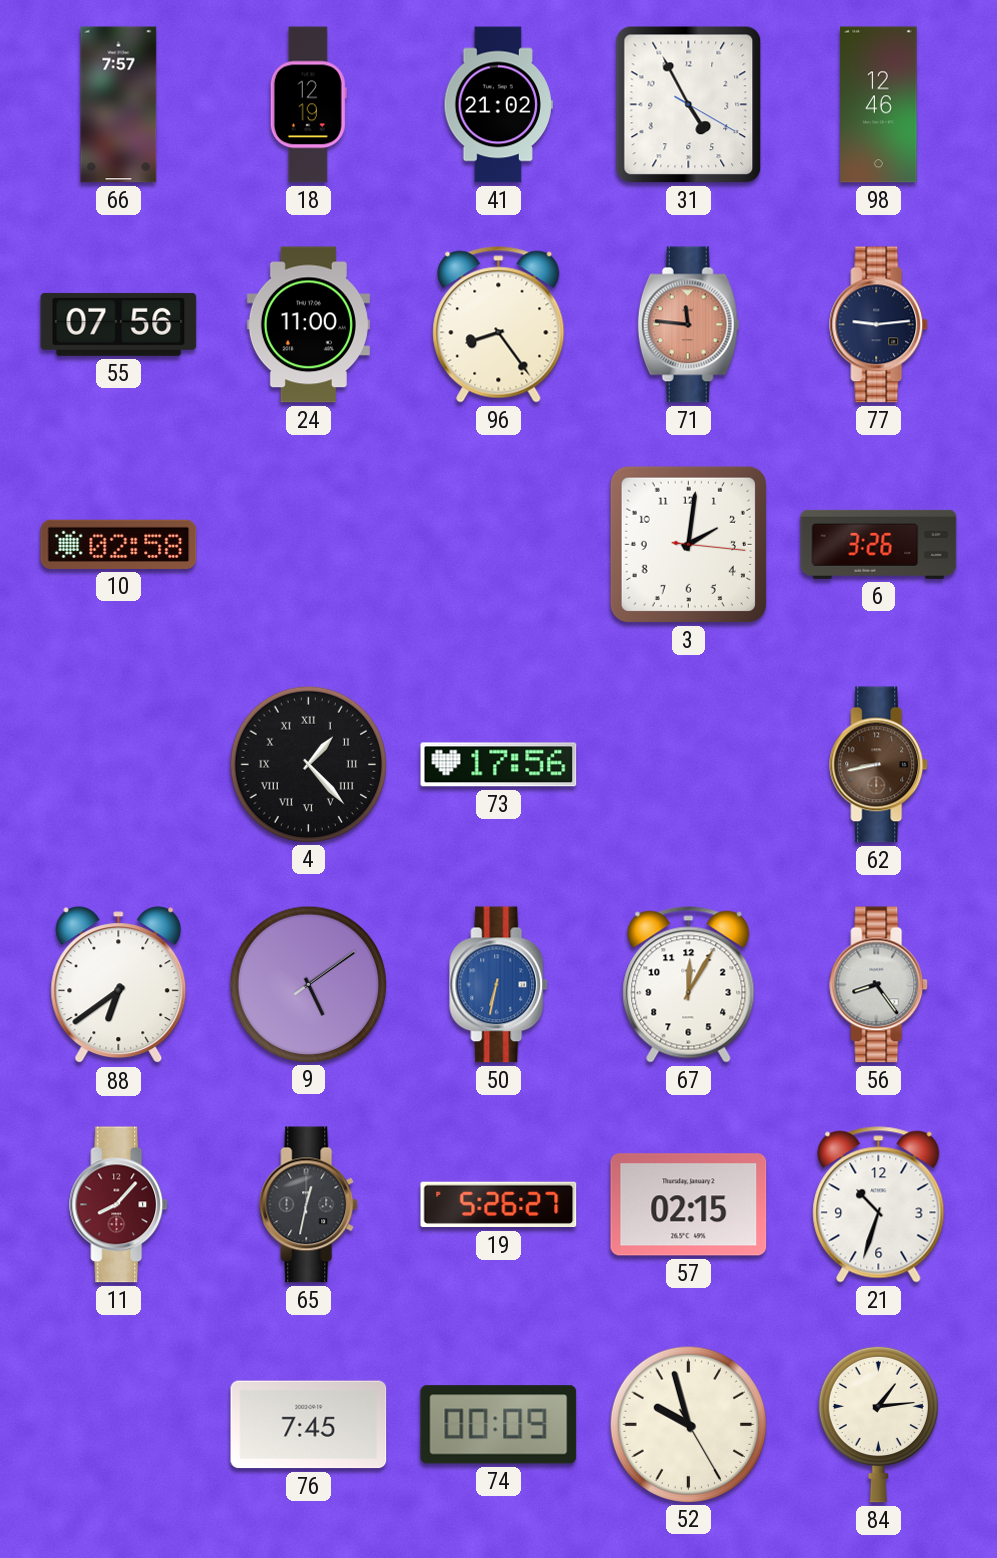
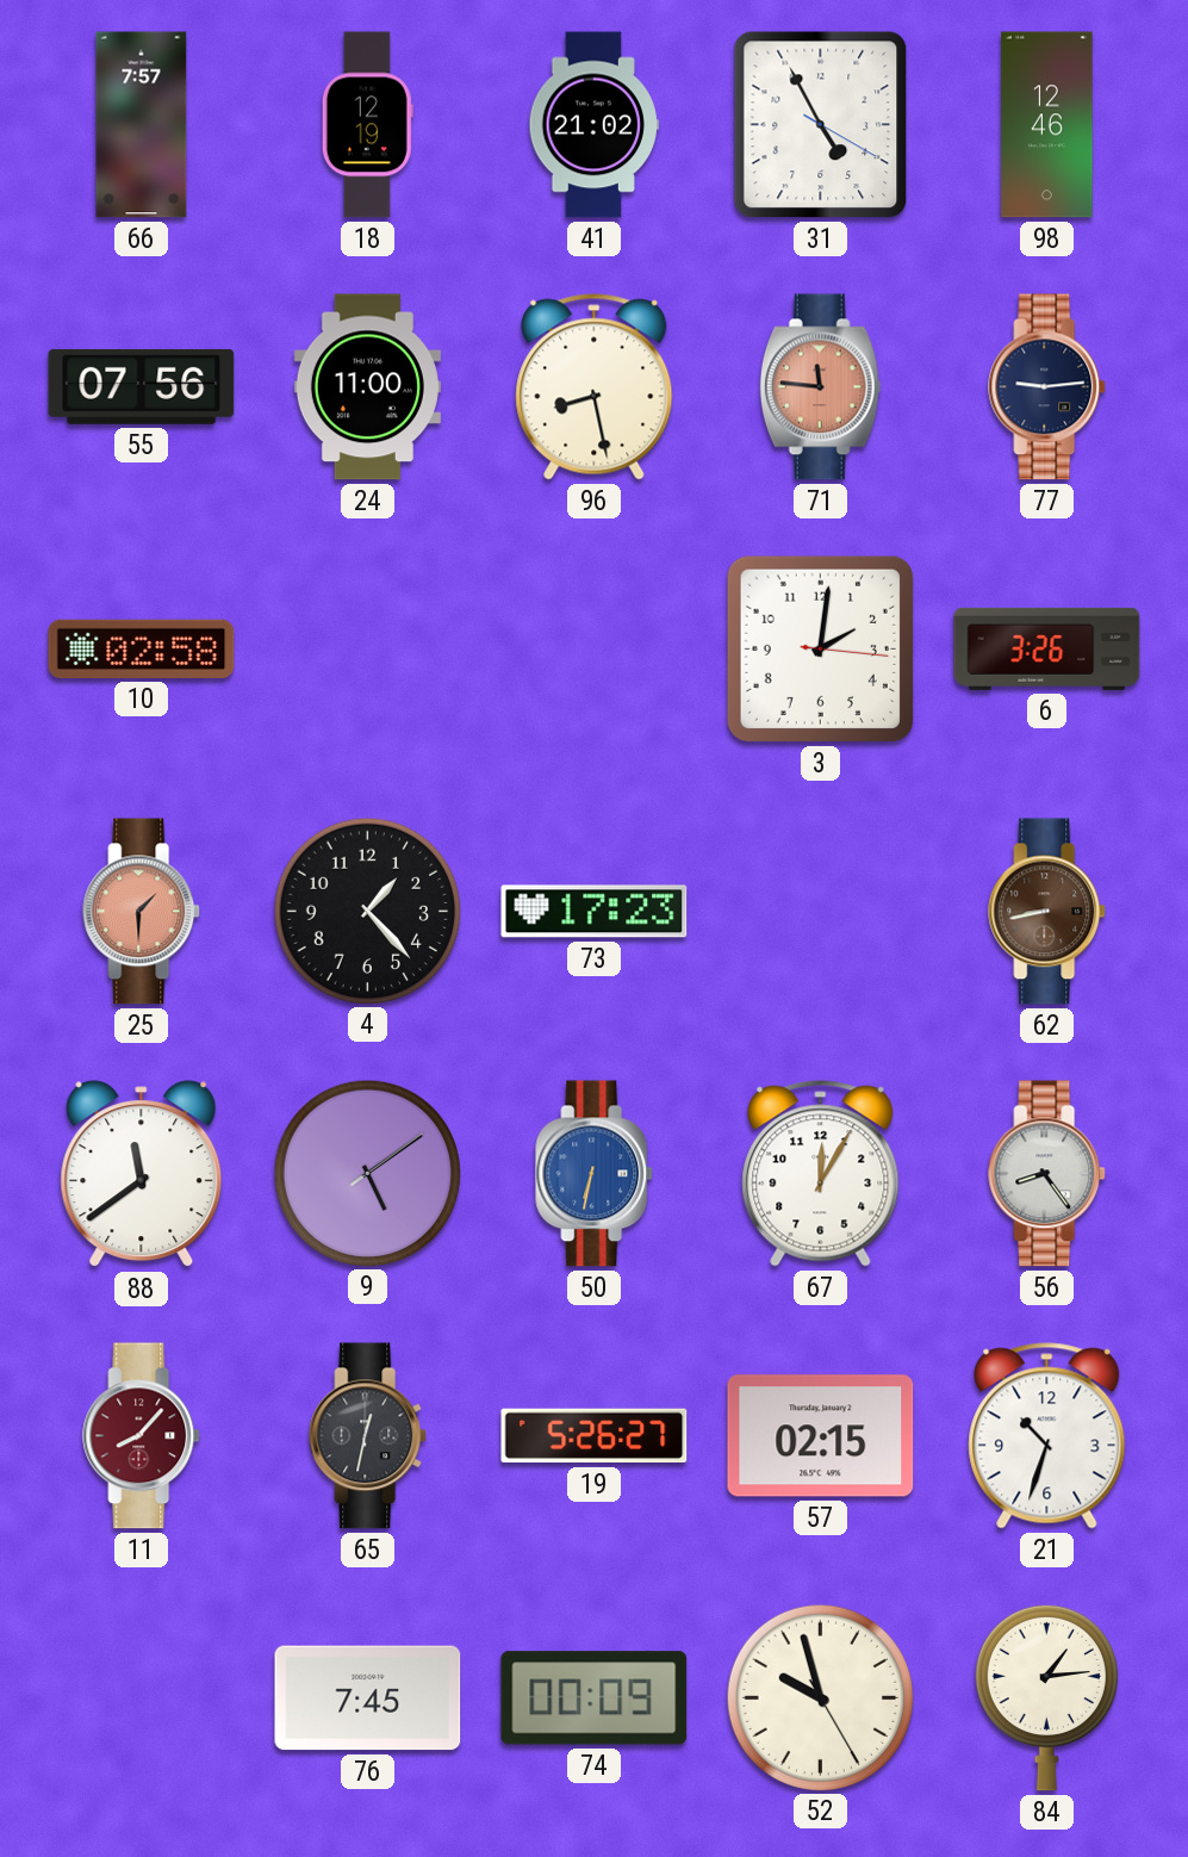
96: 8:24 -> 8:28 (595, 387)
25: none -> 1:30 (142, 912)
4 numerals: Roman -> Arabic (367, 911)
73: 17:56 -> 17:23 (595, 912)
88: 6:39 -> 11:39 (142, 1174)
